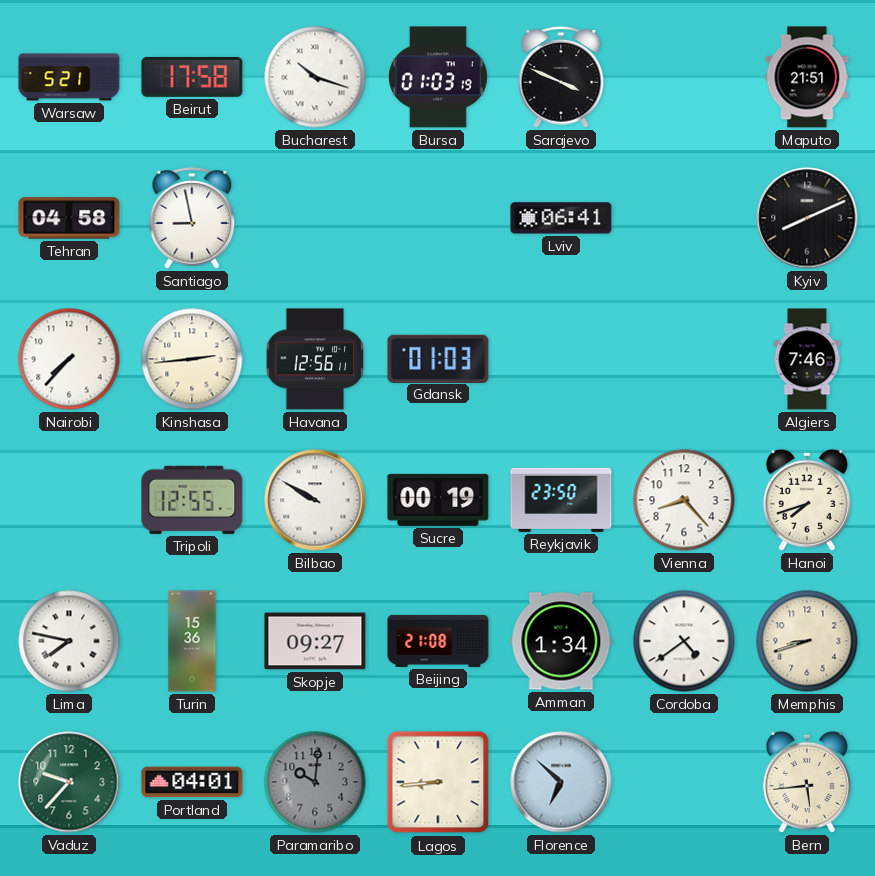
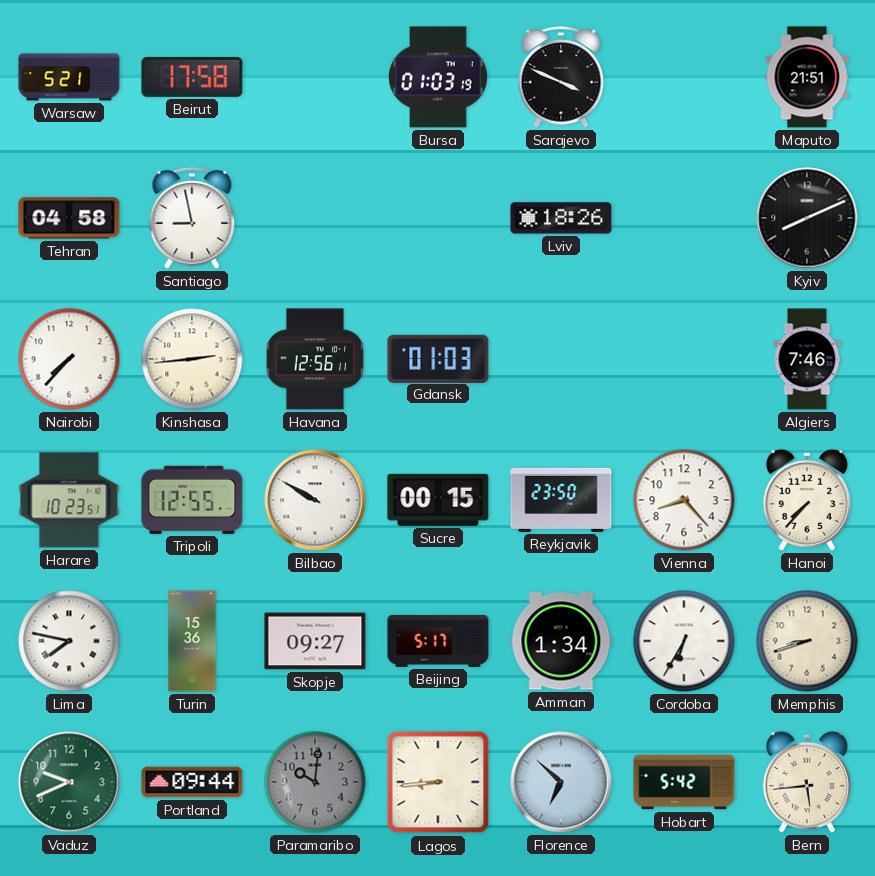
Bucharest: 10:18 -> none (315, 77)
Lviv: 06:41 -> 18:26 (561, 218)
Harare: none -> 10:23 (69, 500)
Sucre: 00:19 -> 00:15 (438, 500)
Hanoi: 7:42 -> 7:37 (807, 500)
Beijing: 21:08 -> 5:17 (438, 641)
Cordoba: 4:39 -> 6:35 (684, 641)
Vaduz: 9:37 -> 9:41 (69, 782)
Portland: 04:01 -> 09:44 (192, 782)
Hobart: none -> 5:42 (684, 782)
